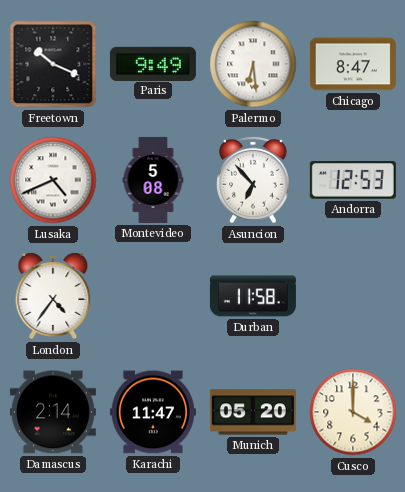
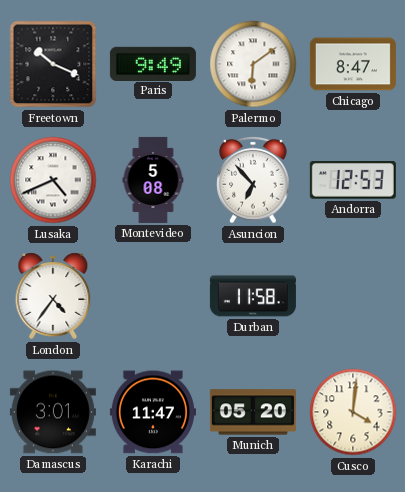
Palermo: 6:29 -> 6:09 (253, 64)
Damascus: 2:14 -> 3:01 (53, 412)
Cusco: 4:00 -> 4:01 (353, 412)
